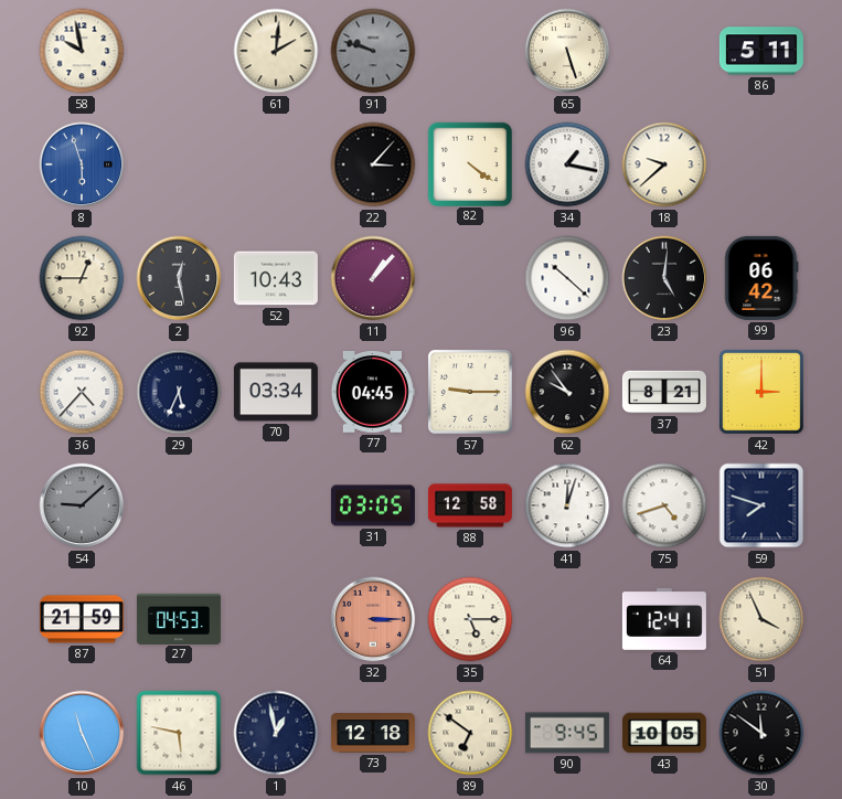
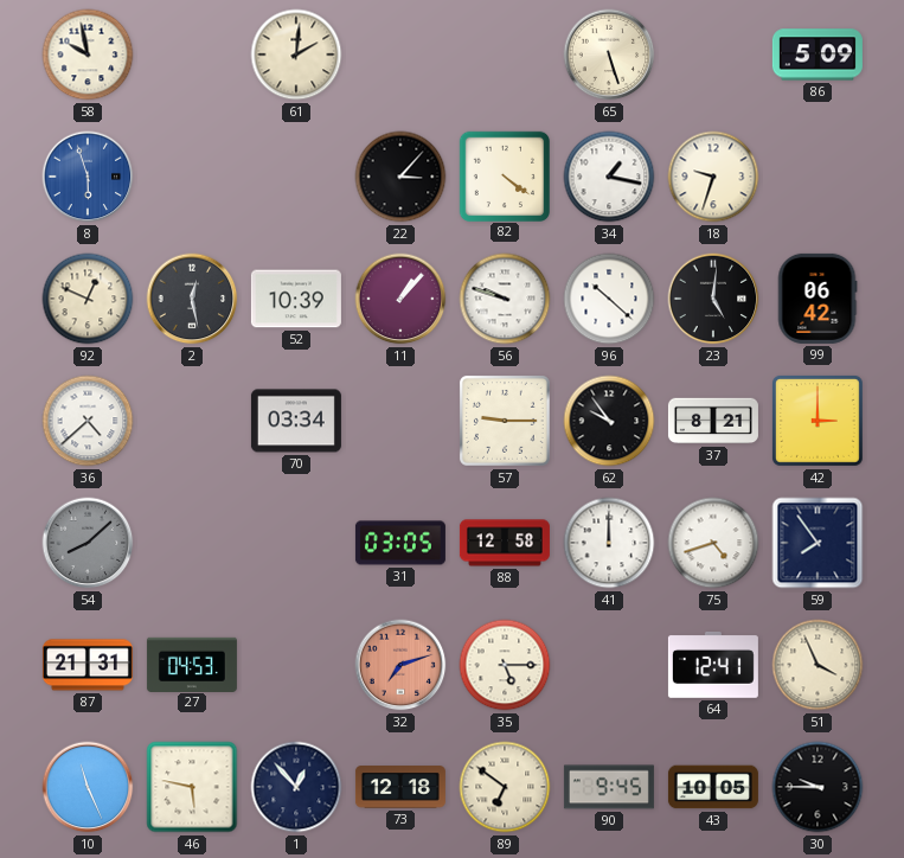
91: 9:48 -> none (373, 51)
86: 5:11 -> 5:09 (818, 55)
18: 9:38 -> 9:33 (713, 177)
92: 12:45 -> 12:49 (88, 299)
52: 10:43 -> 10:39 (296, 299)
56: none -> 9:48 (505, 299)
36: 4:37 -> 4:38 (88, 421)
29: 5:34 -> none (179, 392)
77: 04:45 -> none (373, 393)
54: 9:08 -> 8:08 (88, 543)
41: 12:03 -> 12:00 (609, 543)
59: 7:48 -> 7:54 (818, 543)
87: 21:59 -> 21:31 (88, 665)
32: 3:15 -> 7:12 (400, 665)
1: 12:58 -> 12:53 (296, 787)
30: 11:51 -> 9:45 (818, 787)
